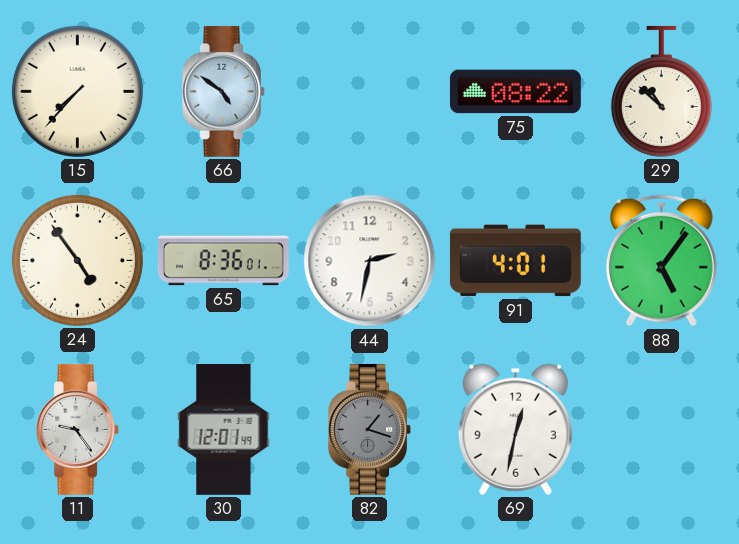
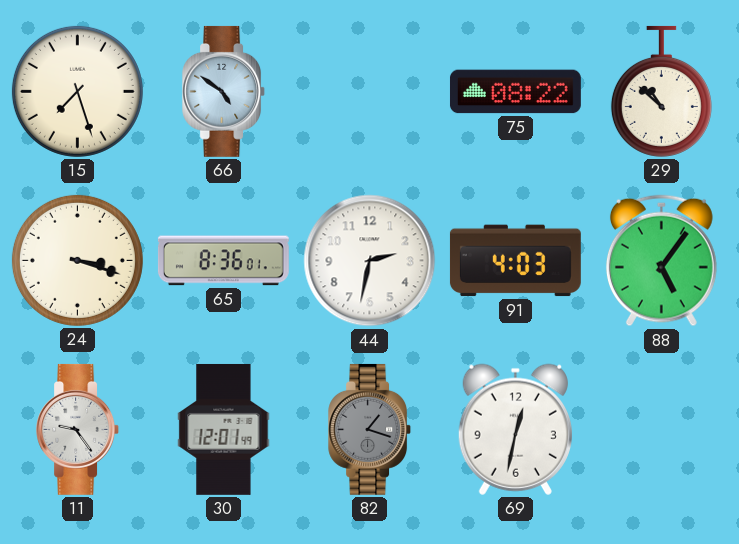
15: 7:37 -> 7:27 (77, 91)
24: 4:54 -> 3:18 (77, 260)
91: 4:01 -> 4:03 (515, 261)
